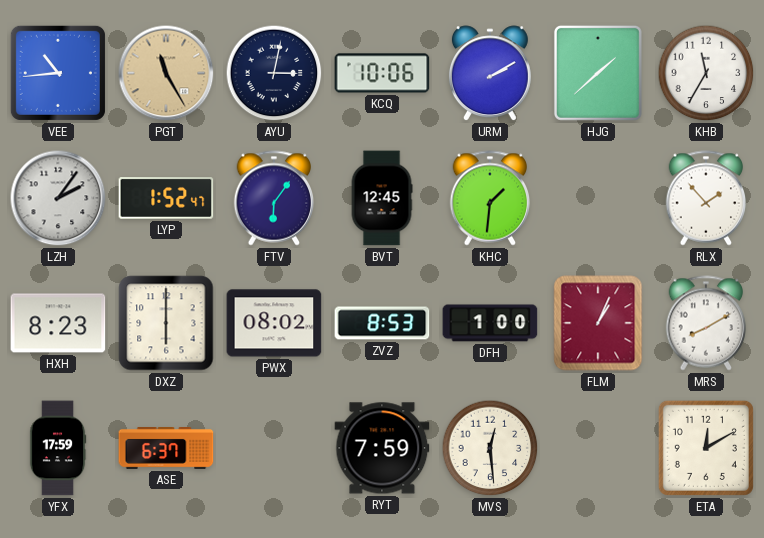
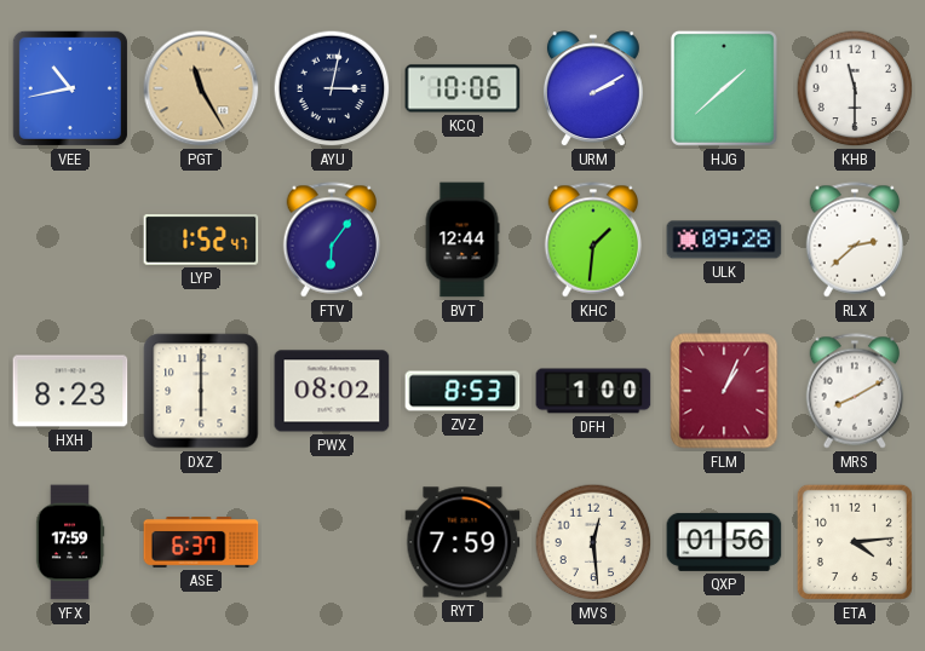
VEE: 10:44 -> 10:43 (70, 88)
KHB: 11:35 -> 11:30 (855, 88)
LZH: 2:06 -> none (58, 198)
BVT: 12:45 -> 12:44 (462, 240)
ULK: none -> 09:28 (724, 240)
RLX: 1:53 -> 2:38 (855, 240)
QXP: none -> 01:56 (724, 542)
ETA: 12:10 -> 4:14 (855, 542)
